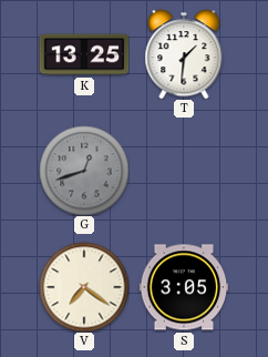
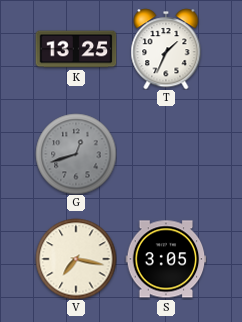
T: 1:31 -> 1:34 (166, 49)
V: 7:21 -> 7:17 (76, 259)
